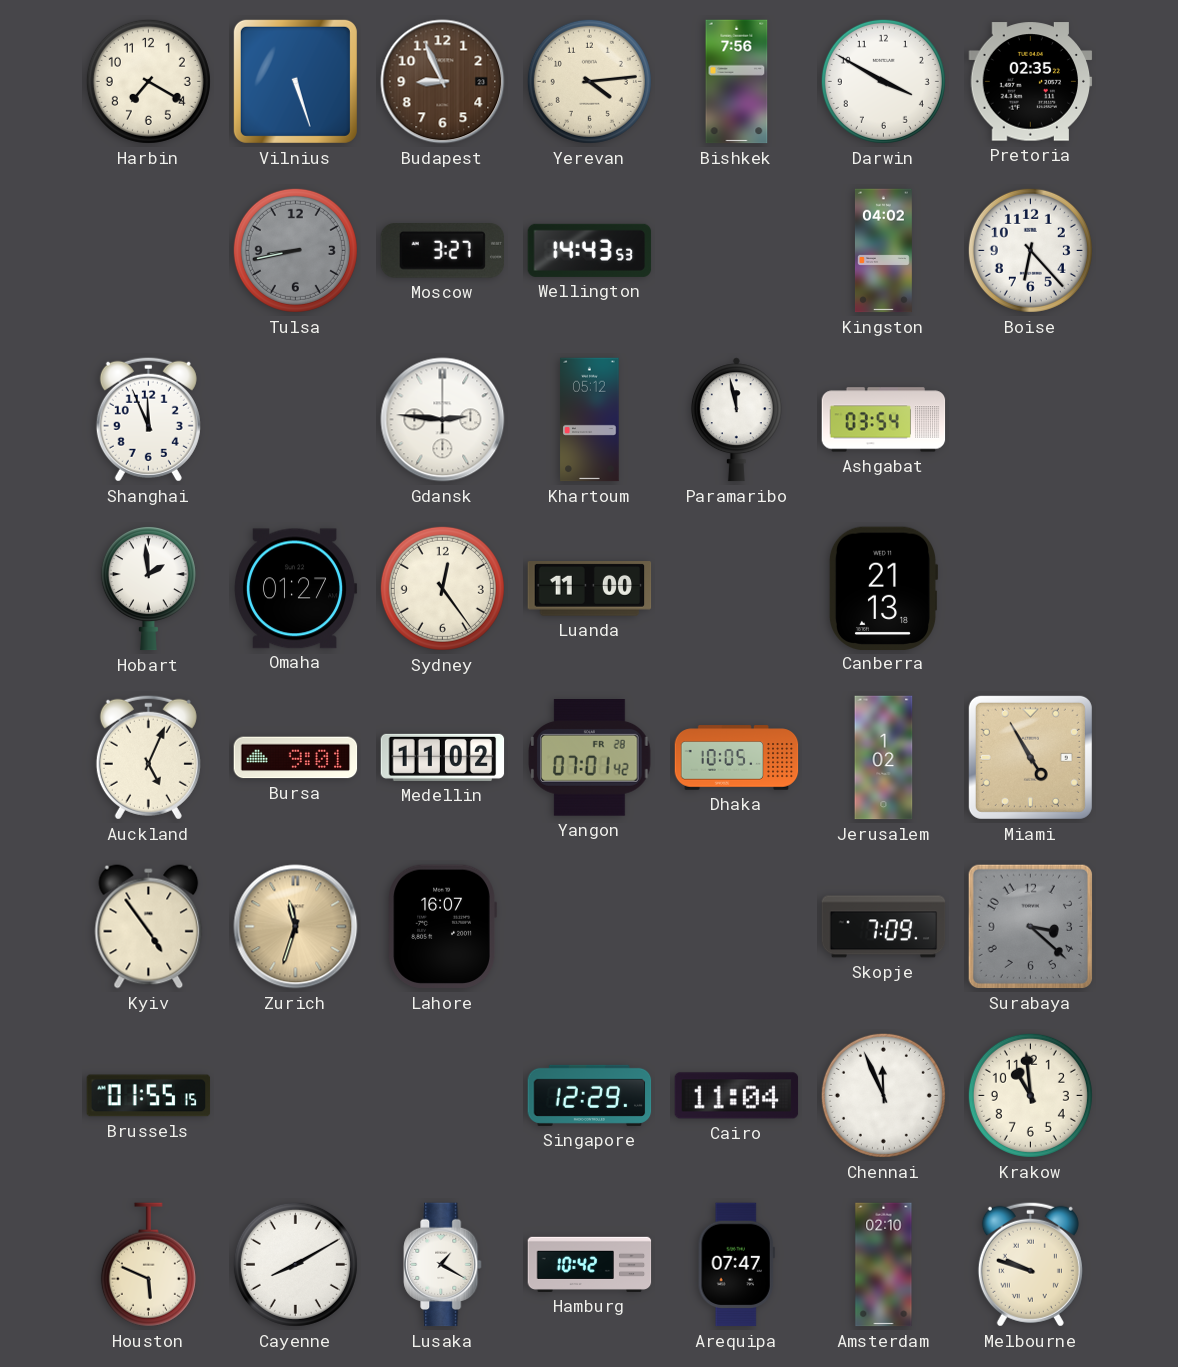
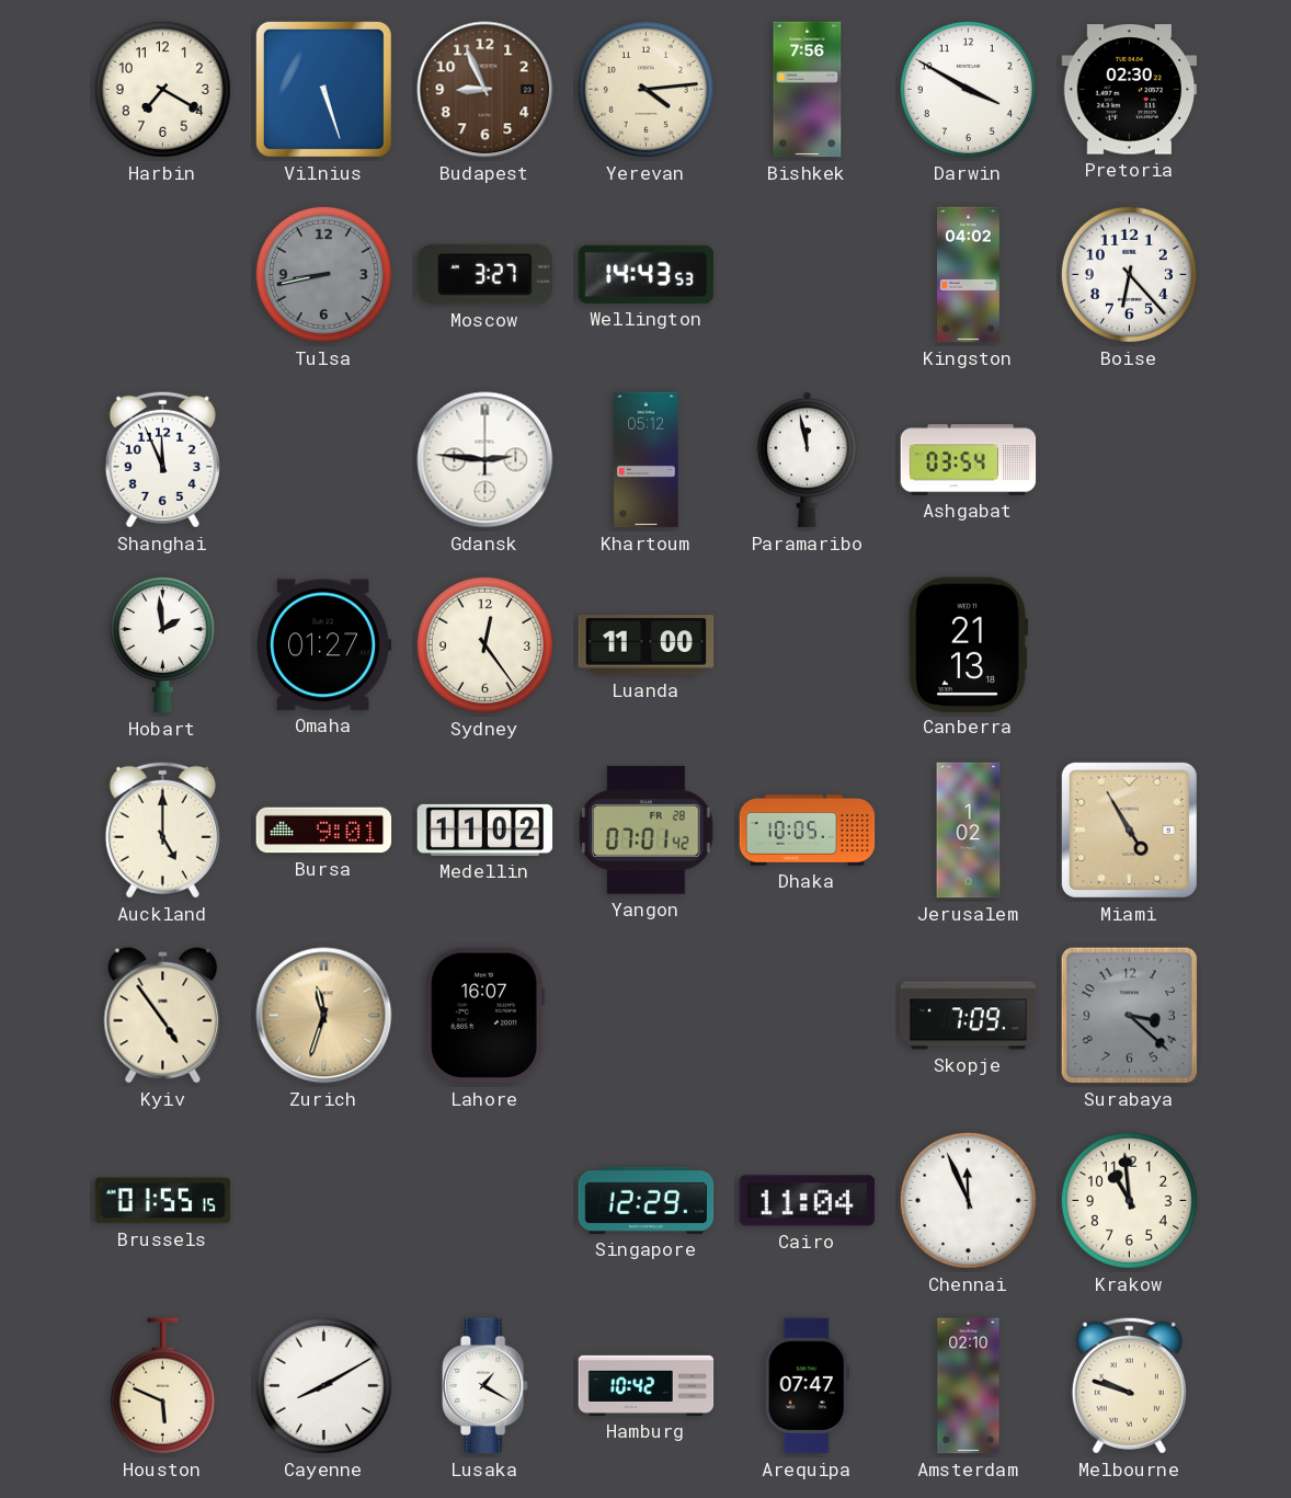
Pretoria: 02:35 -> 02:30 (1130, 90)
Auckland: 5:04 -> 5:00 (162, 830)
